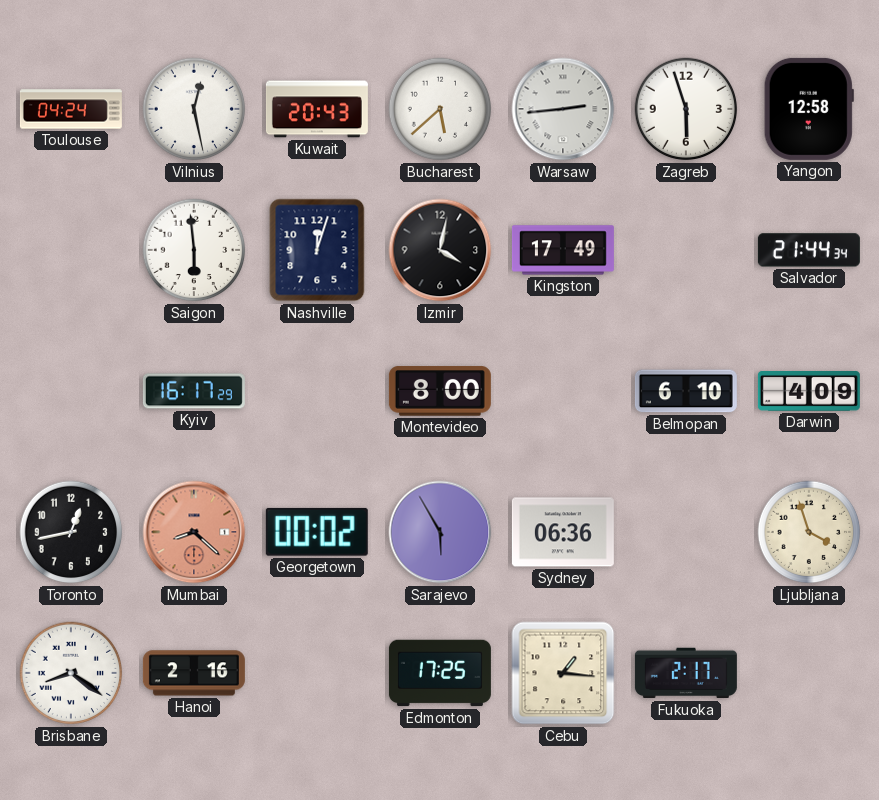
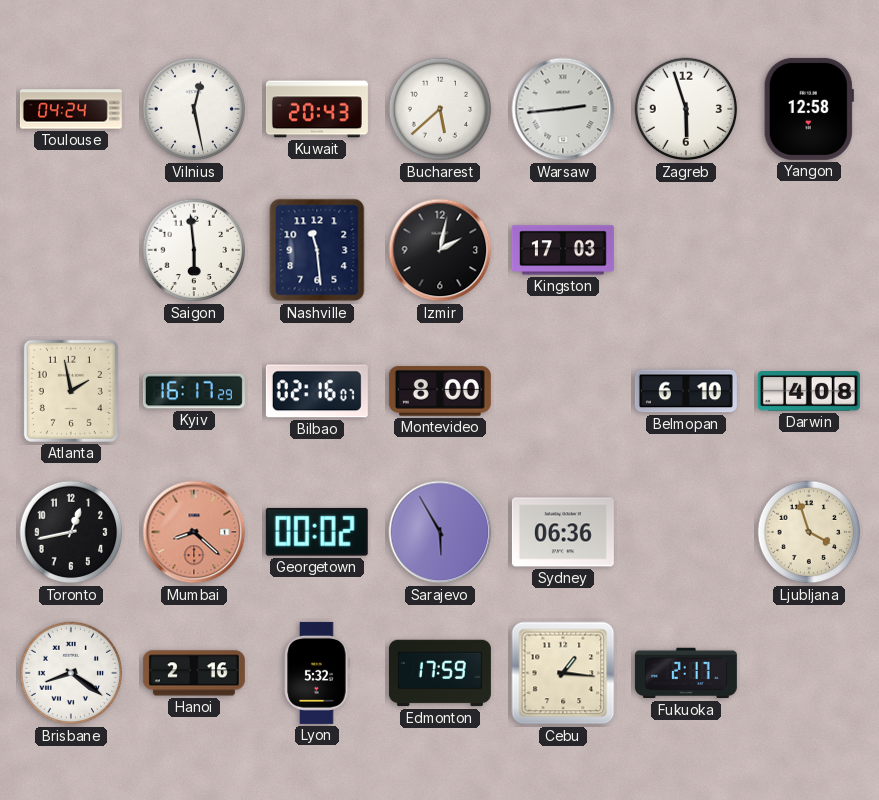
Nashville: 12:03 -> 11:29 (317, 250)
Izmir: 4:02 -> 2:02 (440, 250)
Kingston: 17:49 -> 17:03 (563, 250)
Salvador: 21:44 -> none (809, 250)
Atlanta: none -> 1:58 (71, 391)
Bilbao: none -> 02:16 (317, 391)
Darwin: 4:09 -> 4:08 (809, 392)
Lyon: none -> 5:32 (317, 673)
Edmonton: 17:25 -> 17:59 (440, 673)
